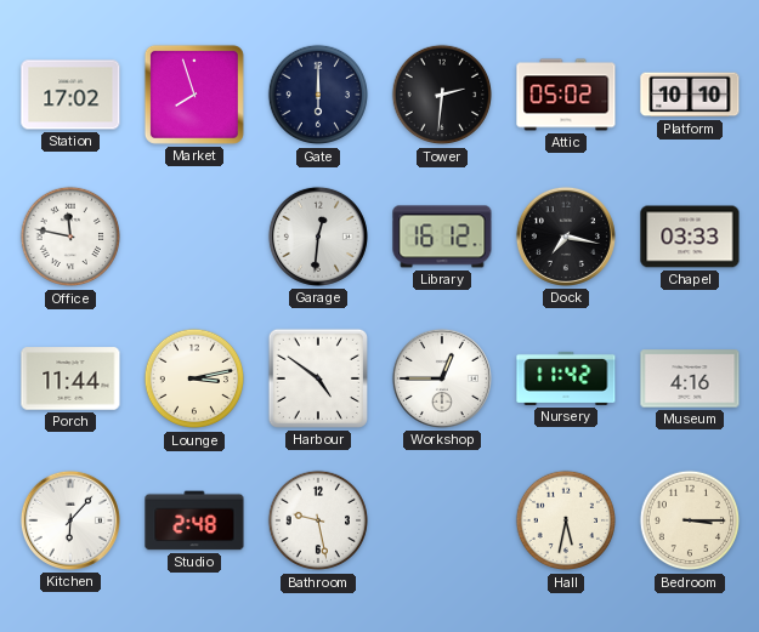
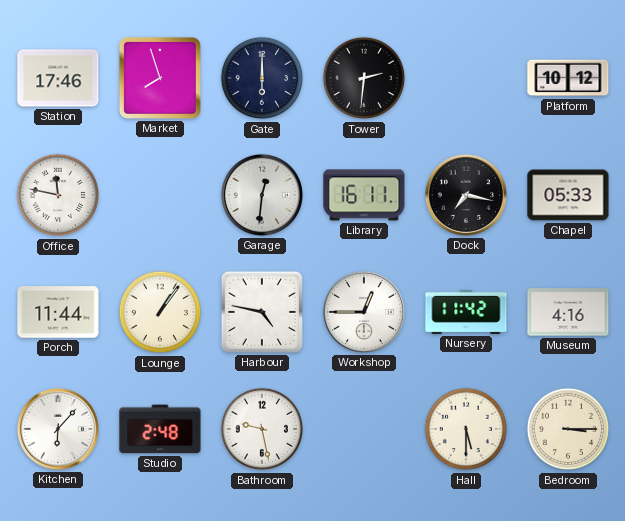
Station: 17:02 -> 17:46 (58, 78)
Attic: 05:02 -> none (566, 95)
Platform: 10:10 -> 10:12 (568, 78)
Library: 16:12 -> 16:11 (364, 195)
Chapel: 03:33 -> 05:33 (568, 195)
Lounge: 3:13 -> 1:06 (160, 312)
Harbour: 4:51 -> 4:47 (262, 312)
Hall: 5:32 -> 5:30 (466, 429)
